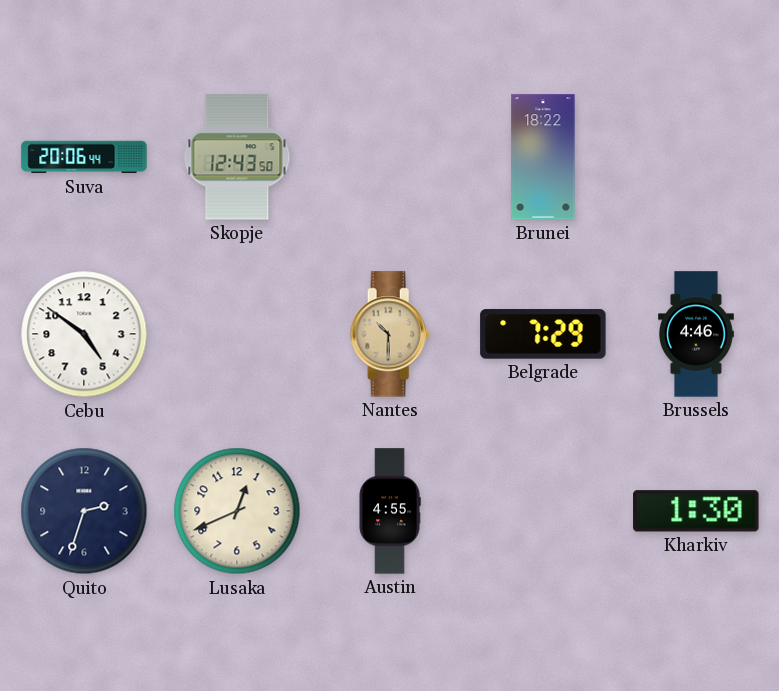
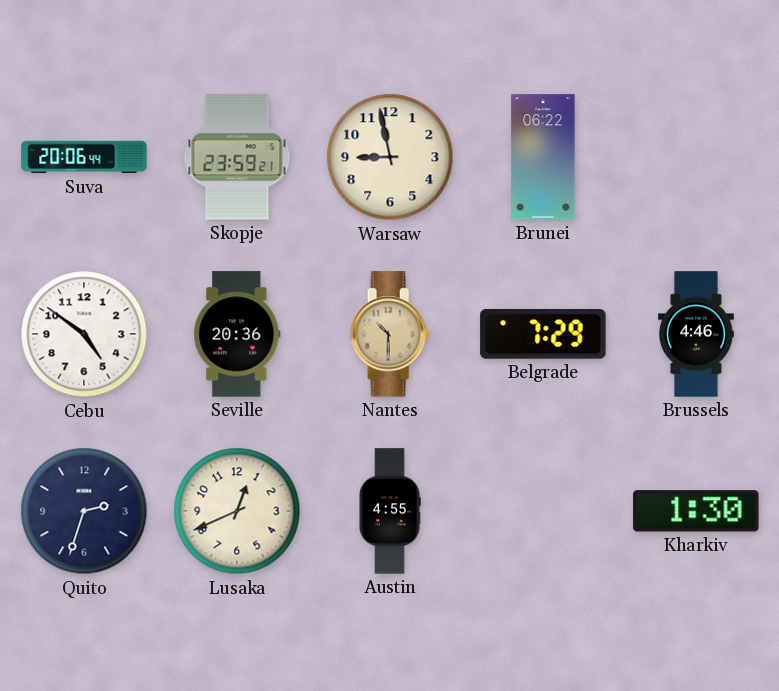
Skopje: 12:43 -> 23:59 (237, 157)
Warsaw: none -> 8:58 (390, 157)
Brunei: 18:22 -> 06:22 (543, 157)
Seville: none -> 20:36 (237, 334)
